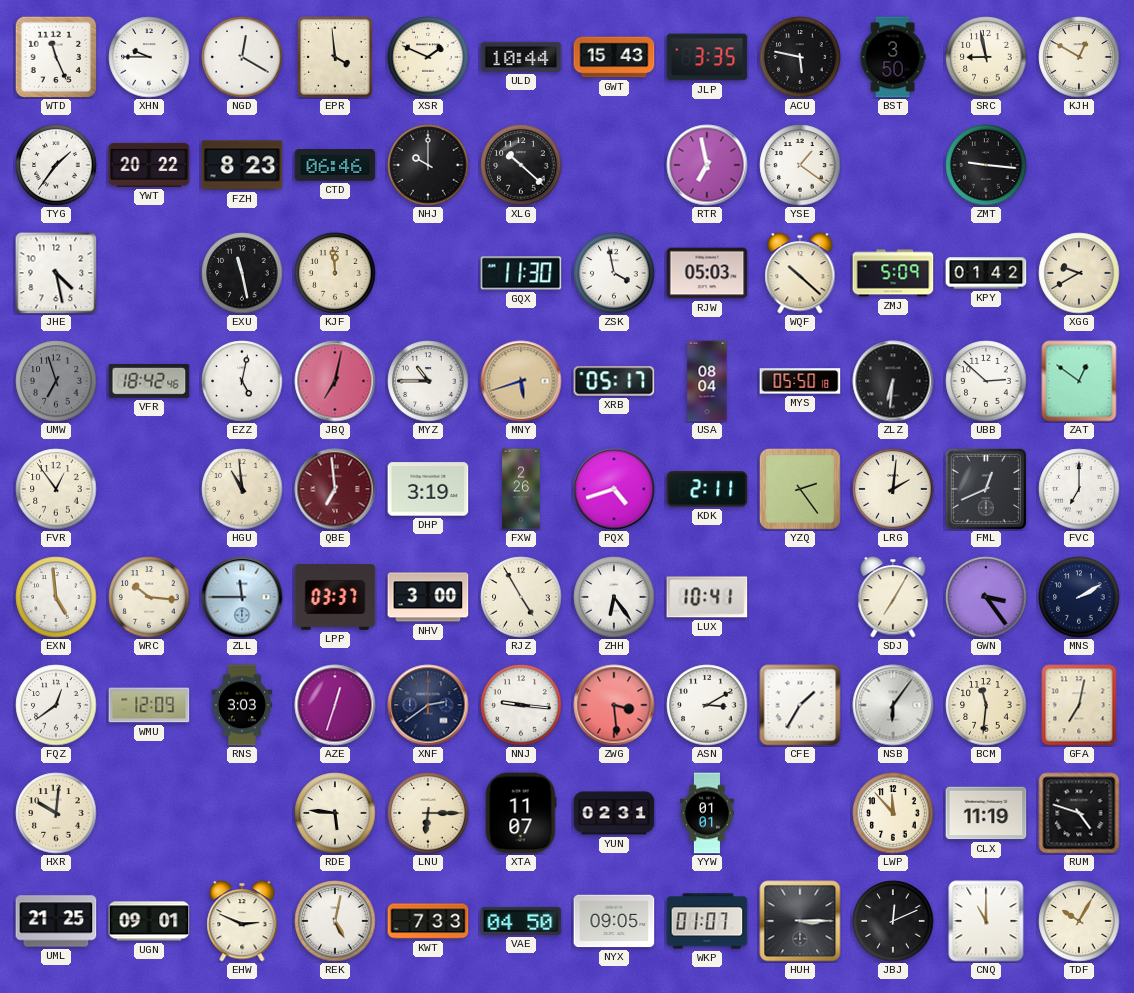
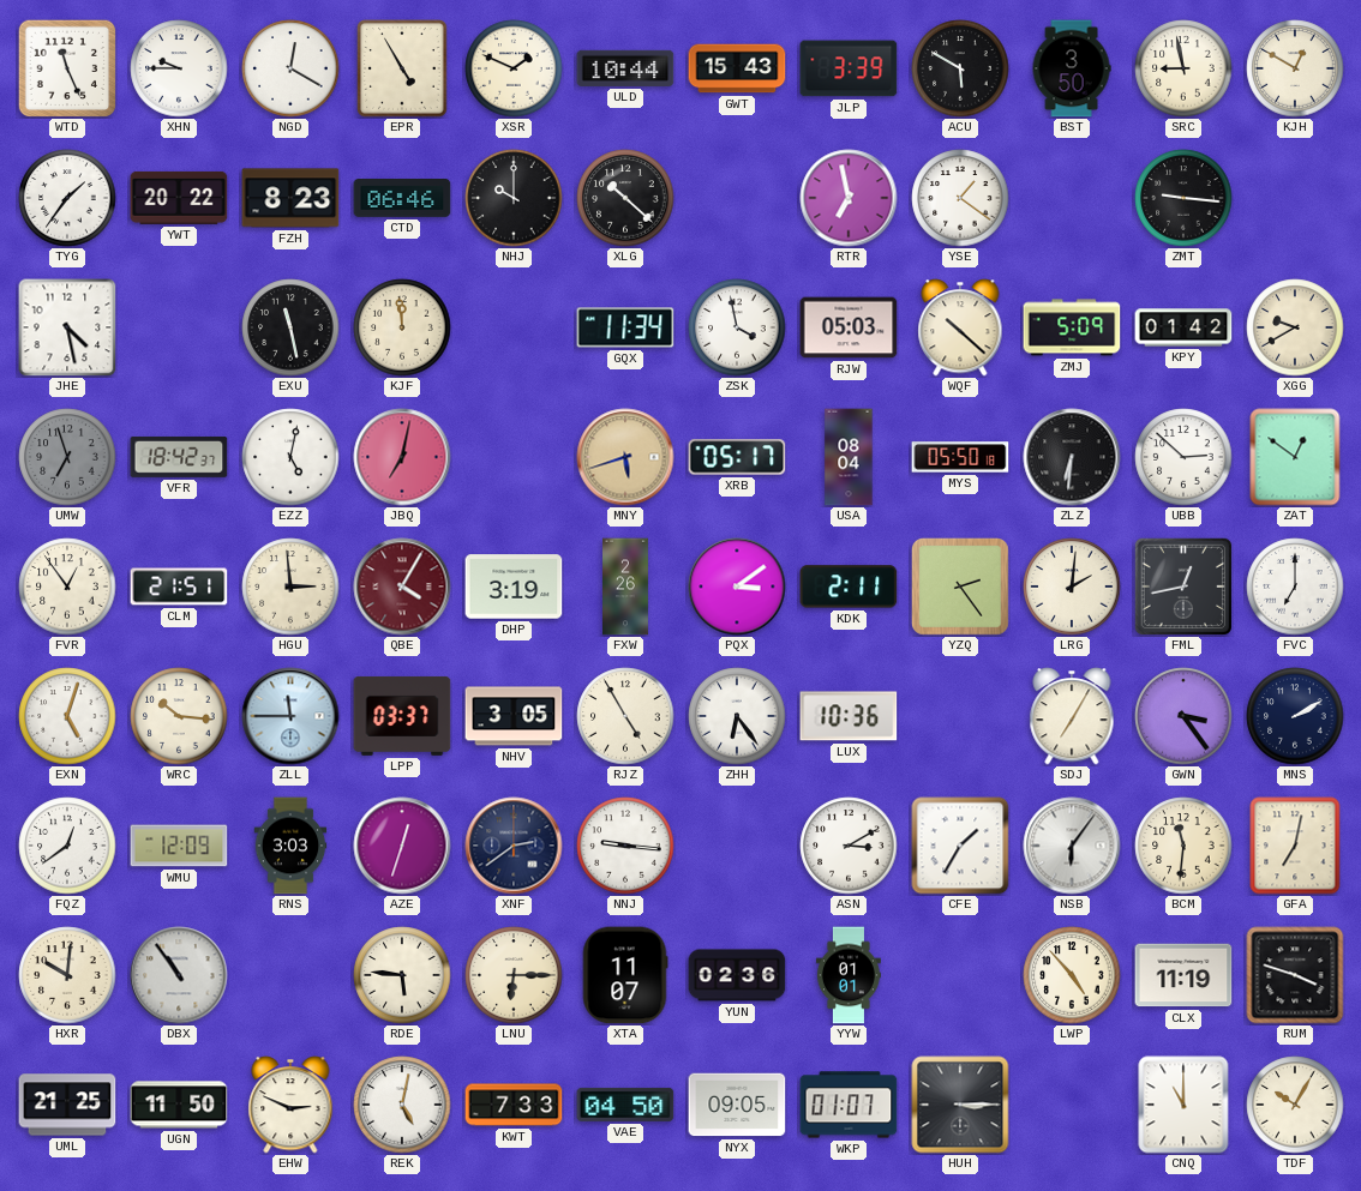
EPR: 3:59 -> 4:55 (402, 68)
JLP: 3:35 -> 3:39 (849, 68)
ACU: 5:47 -> 5:50 (960, 68)
GQX: 11:30 -> 11:34 (625, 327)
VFR: 18:42:46 -> 18:42:37 (179, 457)
MYZ: 10:45 -> none (428, 381)
CLM: none -> 21:51 (179, 587)
HGU: 10:59 -> 2:59 (290, 587)
QBE: 6:59 -> 4:05 (402, 587)
PQX: 4:42 -> 3:09 (737, 587)
FML: 12:41 -> 12:43 (1182, 585)
EXN: 4:59 -> 5:03 (67, 716)
NHV: 3:00 -> 3:05 (514, 716)
LUX: 10:41 -> 10:36 (849, 716)
ZWG: 3:29 -> none (614, 705)
DBX: none -> 10:54 (179, 975)
YUN: 02:31 -> 02:36 (737, 975)
LWP: 11:53 -> 4:53 (1072, 975)
RUM: 4:48 -> 3:48 (1295, 975)
UGN: 09:01 -> 11:50 (179, 1105)
JBJ: 12:11 -> none (893, 921)
